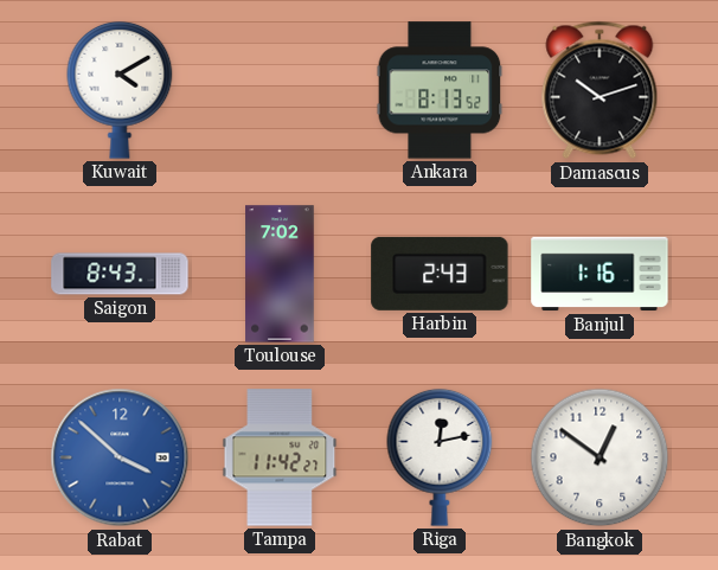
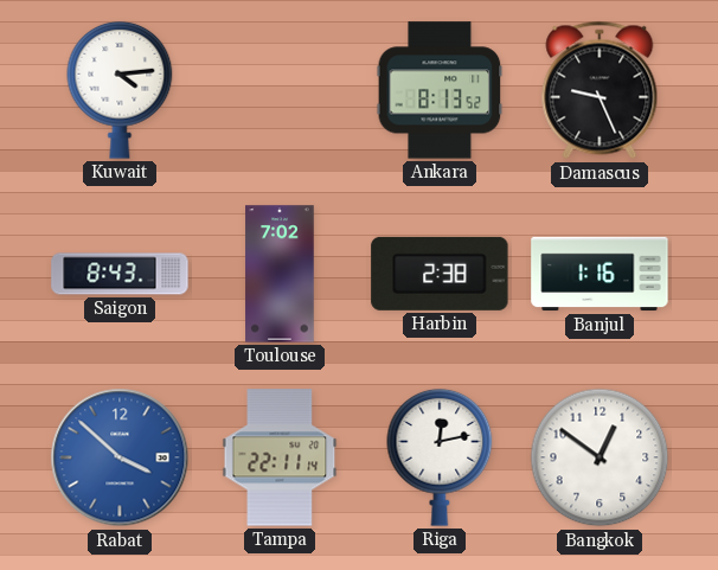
Kuwait: 4:10 -> 4:14 (120, 90)
Damascus: 10:12 -> 9:26 (600, 90)
Harbin: 2:43 -> 2:38 (440, 274)
Tampa: 11:42 -> 22:11 (280, 457)
